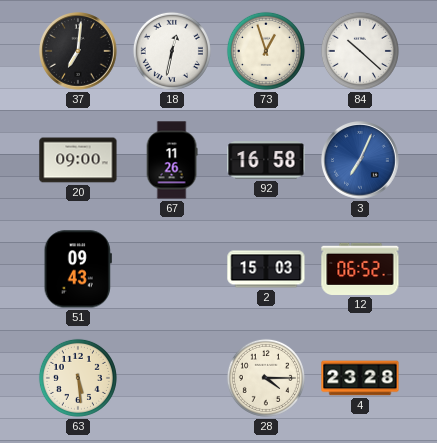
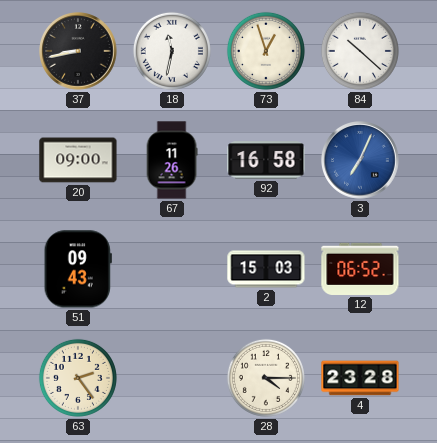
37: 7:01 -> 8:43 (78, 51)
18: 12:32 -> 11:32 (172, 51)
63: 5:29 -> 2:24 (78, 378)
